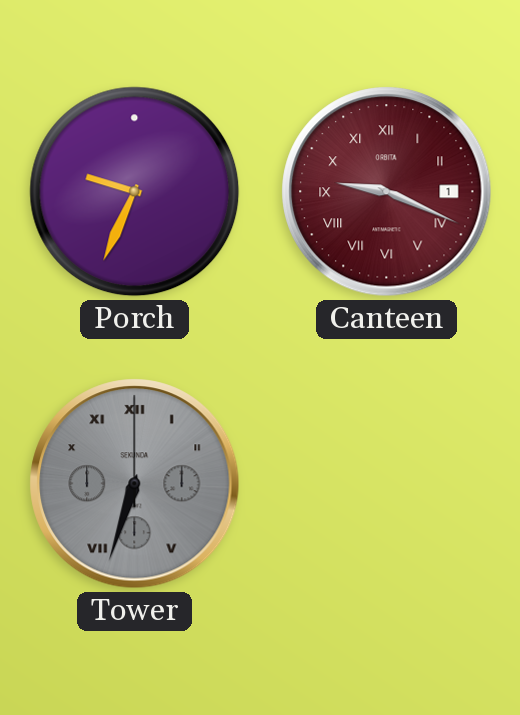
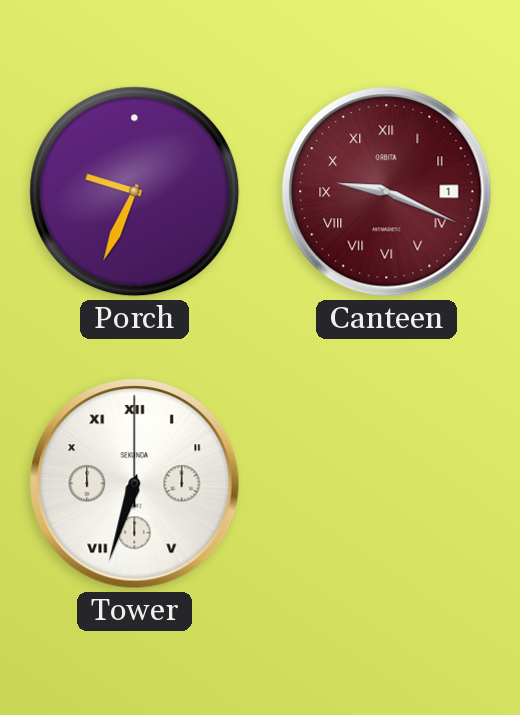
Tower dial: grey -> white (135, 484)
